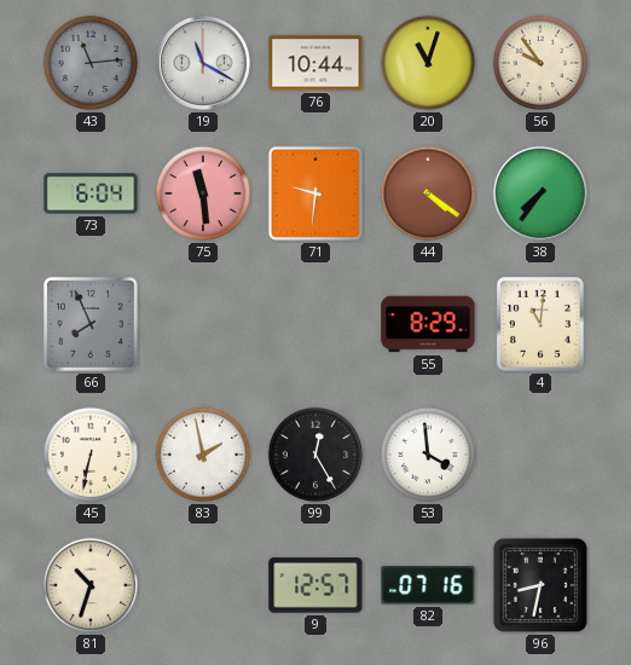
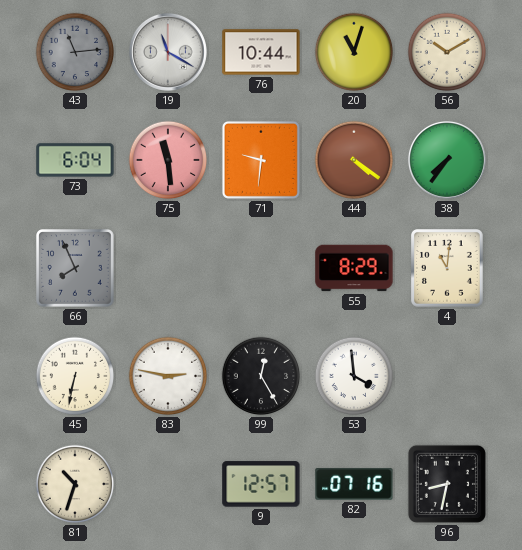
56: 9:54 -> 10:10 (447, 52)
83: 1:58 -> 2:47 (168, 376)
